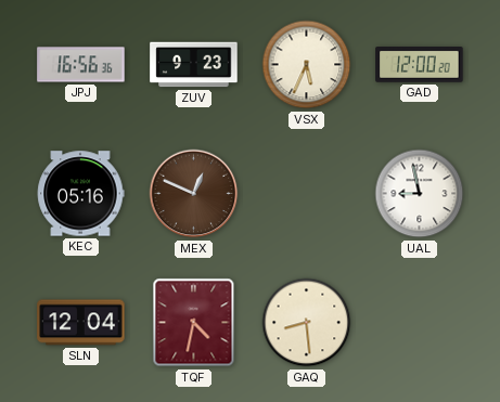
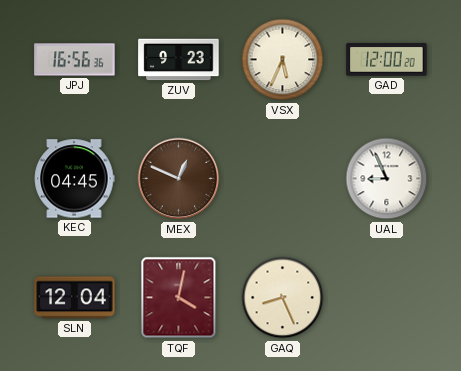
KEC: 05:16 -> 04:45 (74, 179)
UAL: 8:58 -> 8:56 (387, 179)
TQF: 4:32 -> 4:02 (179, 298)
GAQ: 8:29 -> 8:26 (283, 298)
